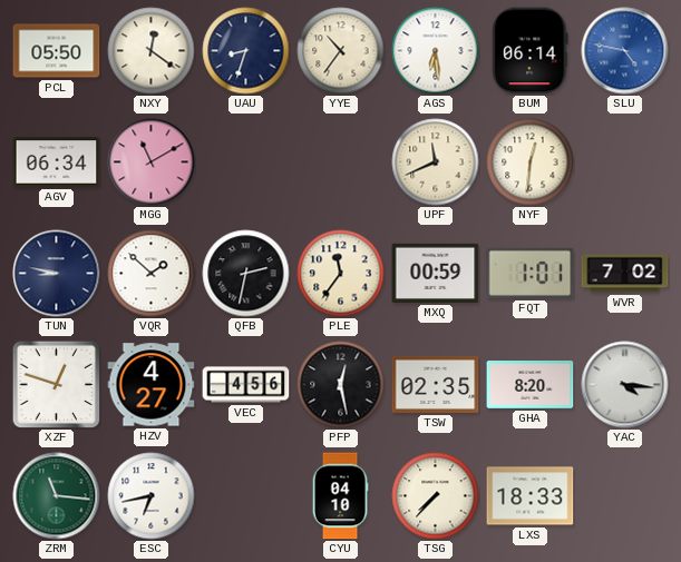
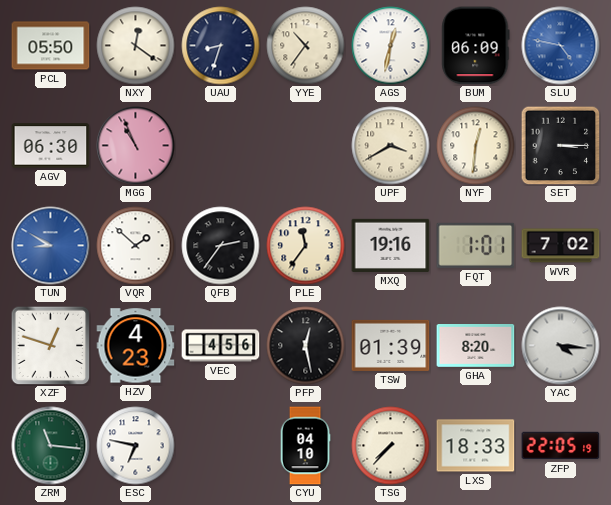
AGS: 6:29 -> 12:32 (391, 46)
BUM: 06:14 -> 06:09 (476, 46)
AGV: 06:34 -> 06:30 (51, 146)
MGG: 11:10 -> 10:56 (136, 146)
UPF: 11:41 -> 3:40 (391, 146)
SET: none -> 3:15 (560, 145)
TUN: 8:47 -> 8:50 (51, 246)
TUN dial: navy -> blue (51, 246)
QFB: 2:32 -> 2:36 (221, 246)
MXQ: 00:59 -> 19:16 (391, 245)
HZV: 4:27 -> 4:23 (136, 346)
TSW: 02:35 -> 01:39 (391, 345)
ESC: 6:43 -> 6:47 (136, 446)
ZFP: none -> 22:05 (561, 446)
